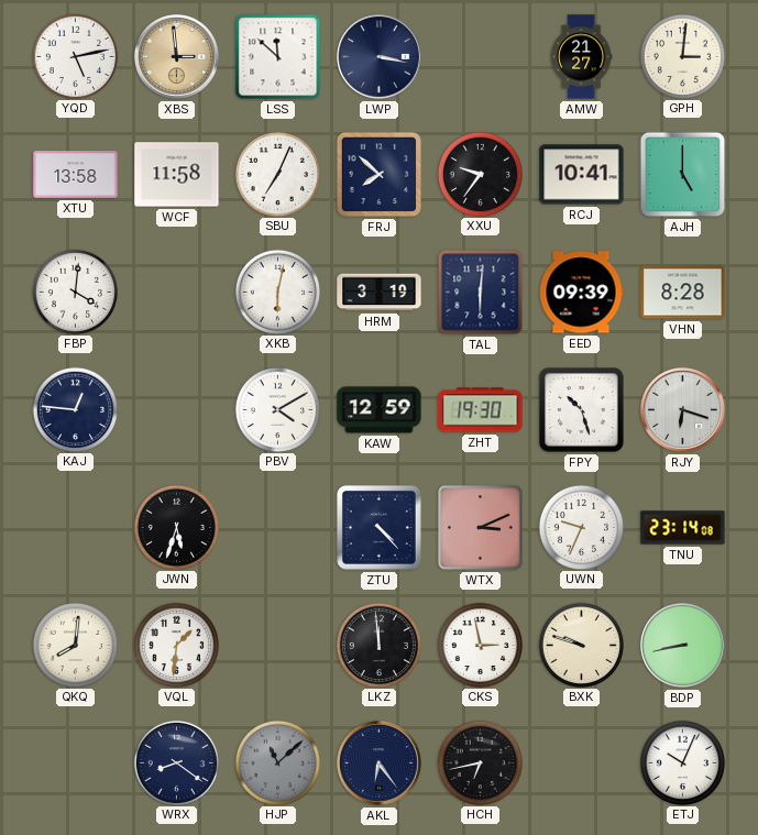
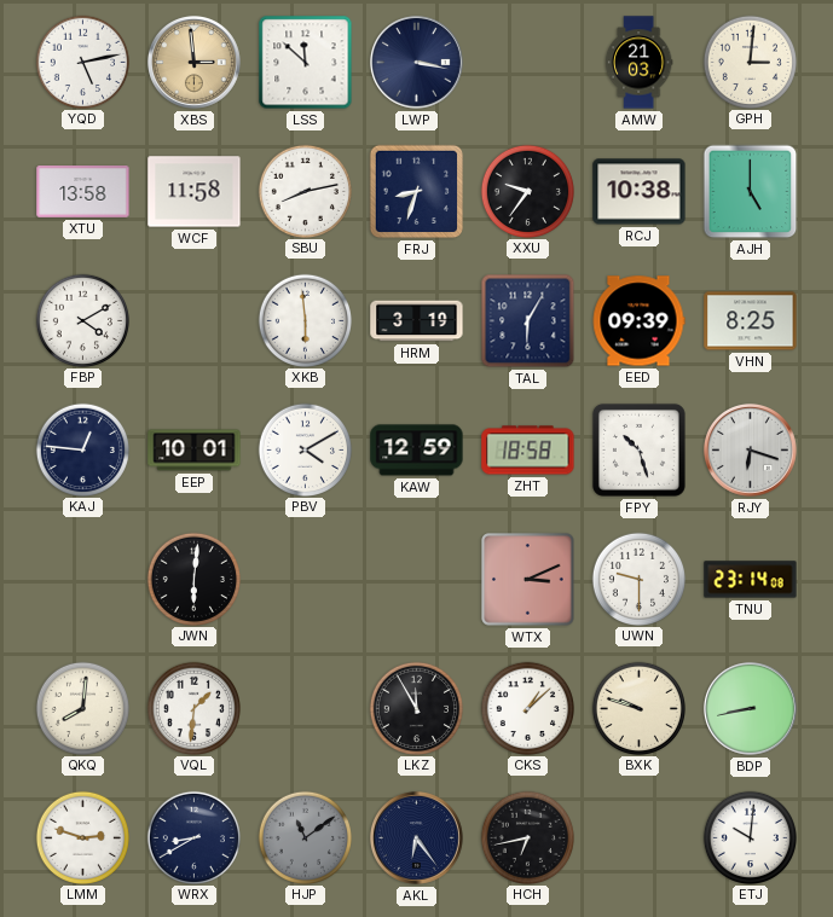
AMW: 21:27 -> 21:03 (638, 63)
SBU: 7:04 -> 8:13 (305, 191)
FRJ: 7:52 -> 8:33 (417, 192)
RCJ: 10:41 -> 10:38 (640, 192)
FBP: 4:01 -> 4:10 (82, 320)
XKB: 6:02 -> 5:59 (305, 320)
TAL: 6:01 -> 6:05 (528, 321)
VHN: 8:28 -> 8:25 (751, 321)
EEP: none -> 10:01 (195, 451)
ZHT: 19:30 -> 18:58 (528, 451)
JWN: 5:33 -> 6:01 (193, 579)
ZTU: 4:23 -> none (378, 527)
UWN: 9:34 -> 9:30 (638, 579)
LKZ: 11:59 -> 11:55 (416, 708)
CKS: 2:58 -> 1:08 (527, 708)
LMM: none -> 2:48 (82, 837)
WRX: 8:21 -> 8:40 (193, 837)
HJP: 11:08 -> 11:09 (305, 837)
ETJ: 10:04 -> 10:01 (750, 837)
